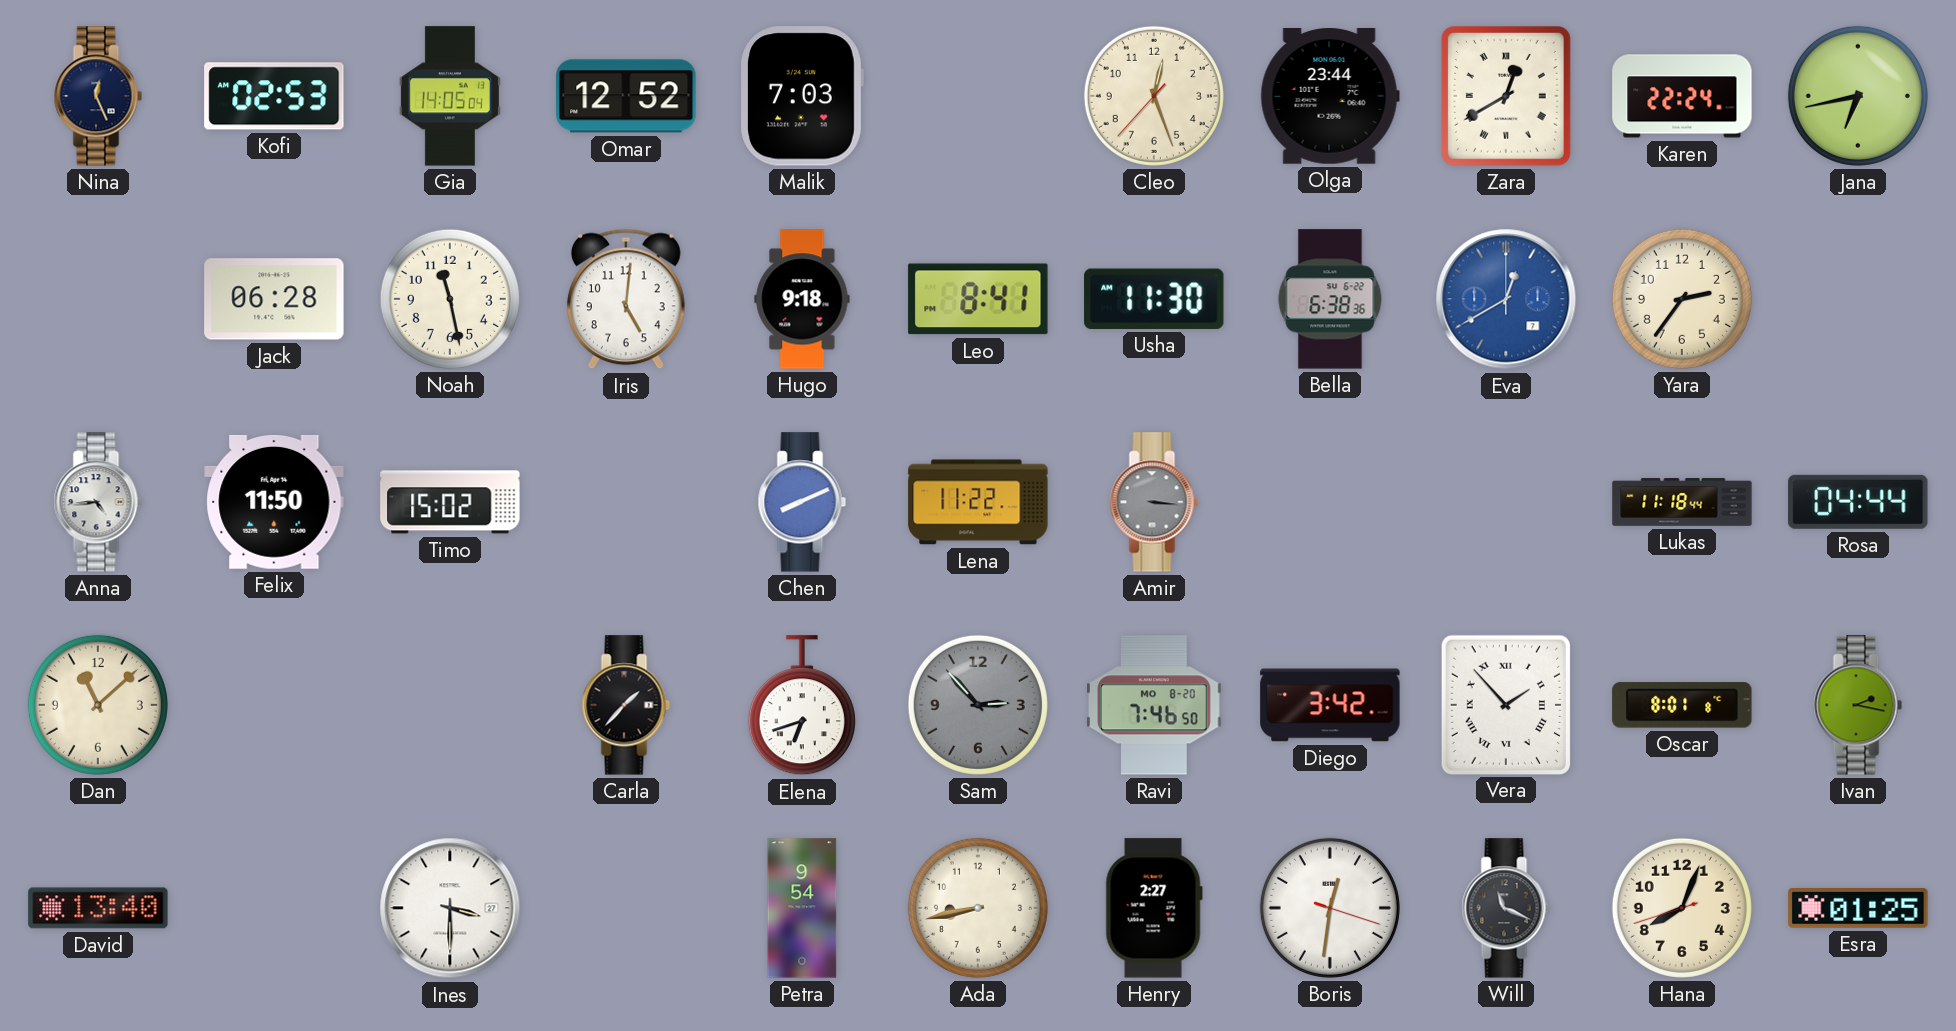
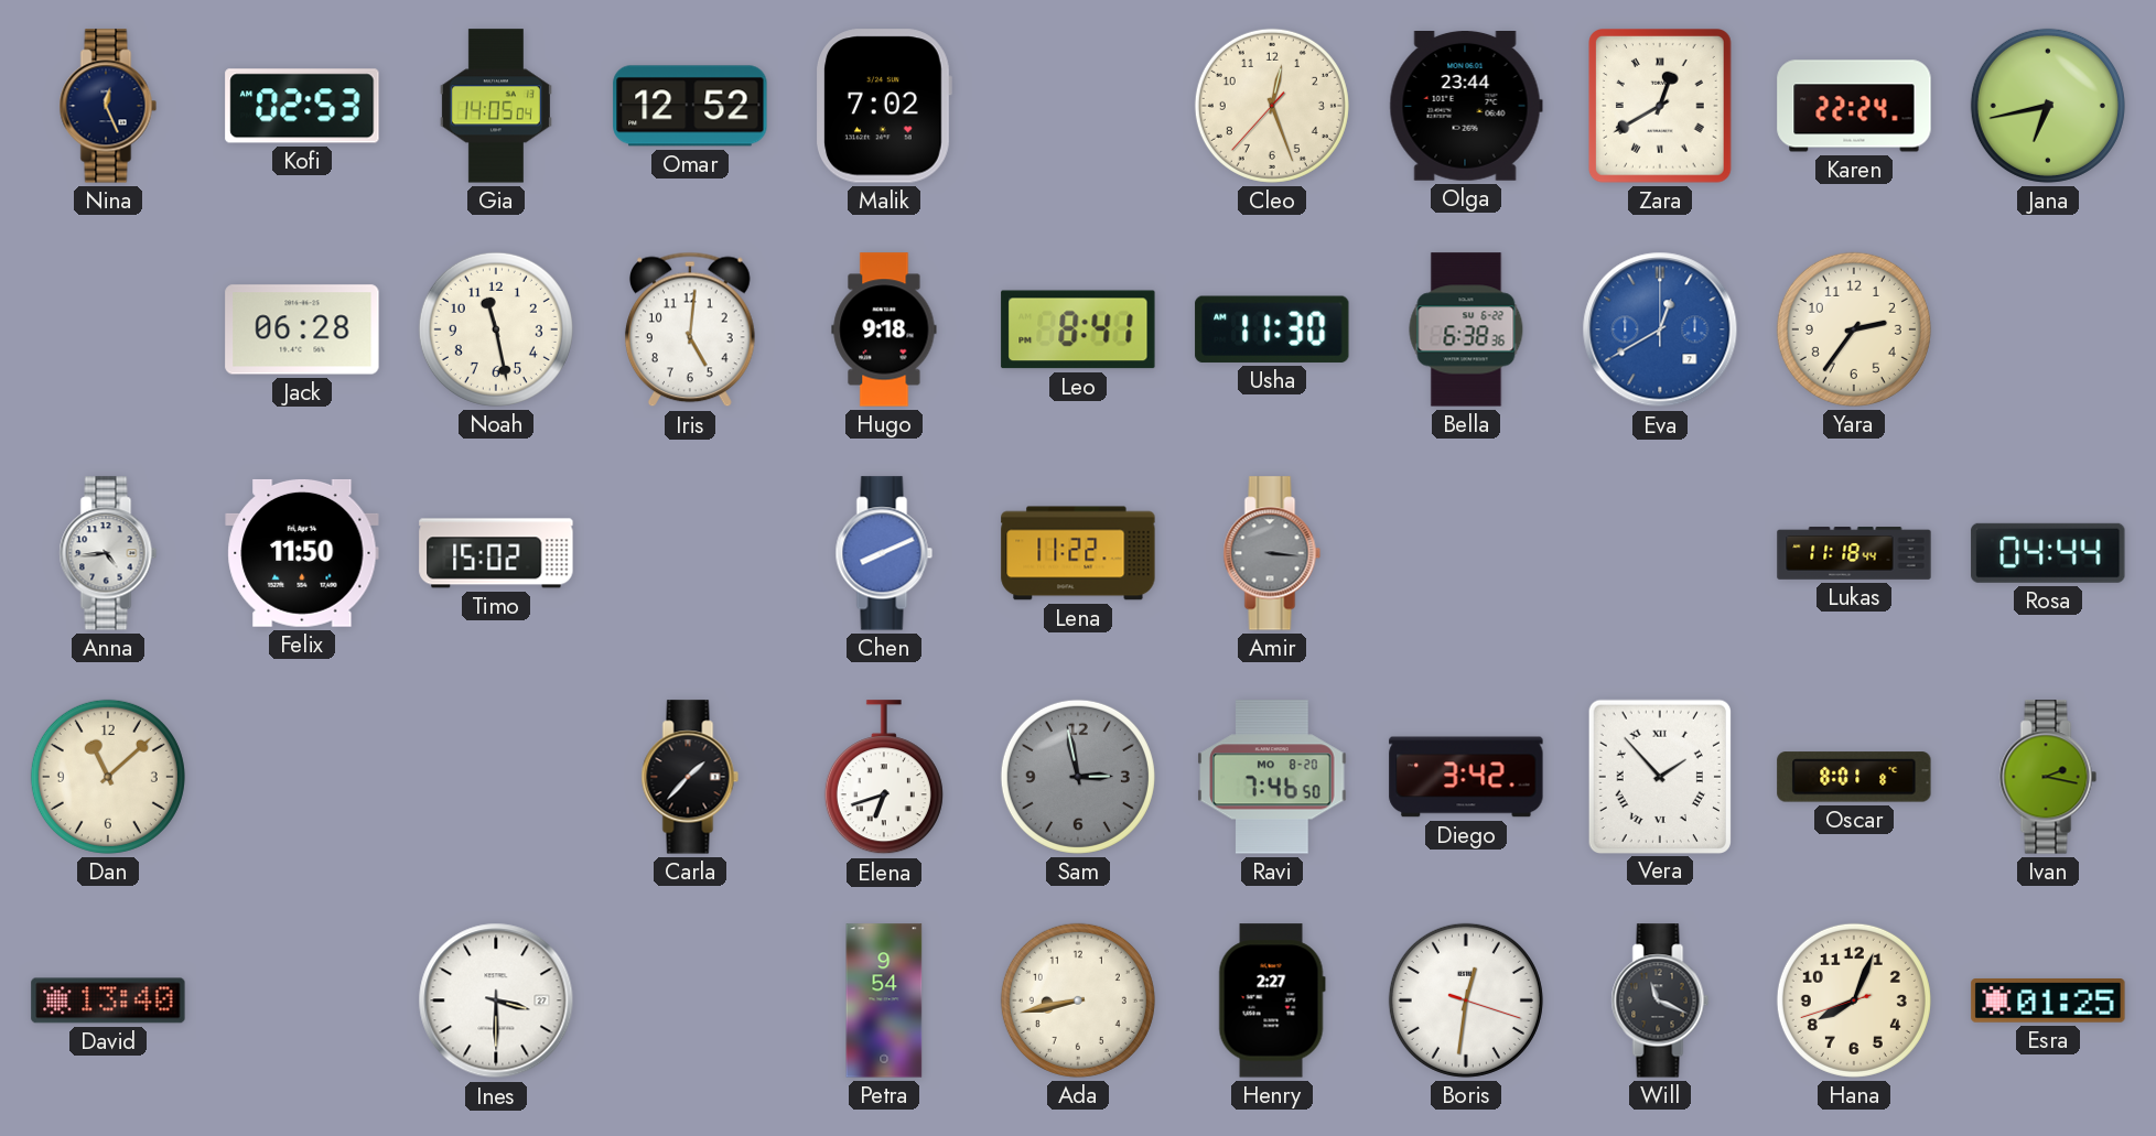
Malik: 7:03 -> 7:02 (884, 106)
Sam: 2:53 -> 2:58 (1078, 777)
